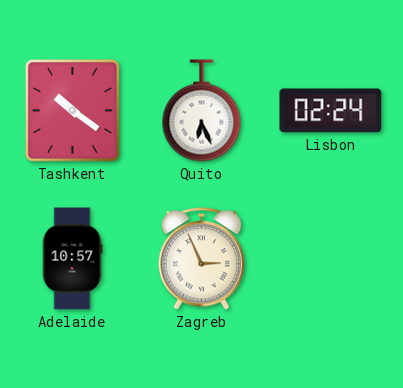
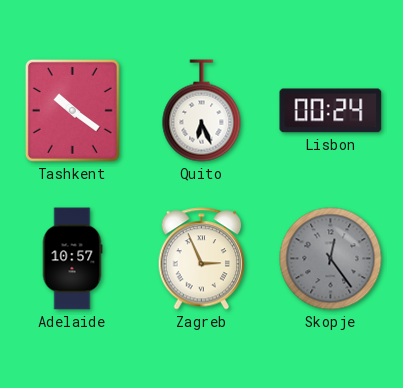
Lisbon: 02:24 -> 00:24 (331, 111)
Skopje: none -> 12:24 (331, 259)
